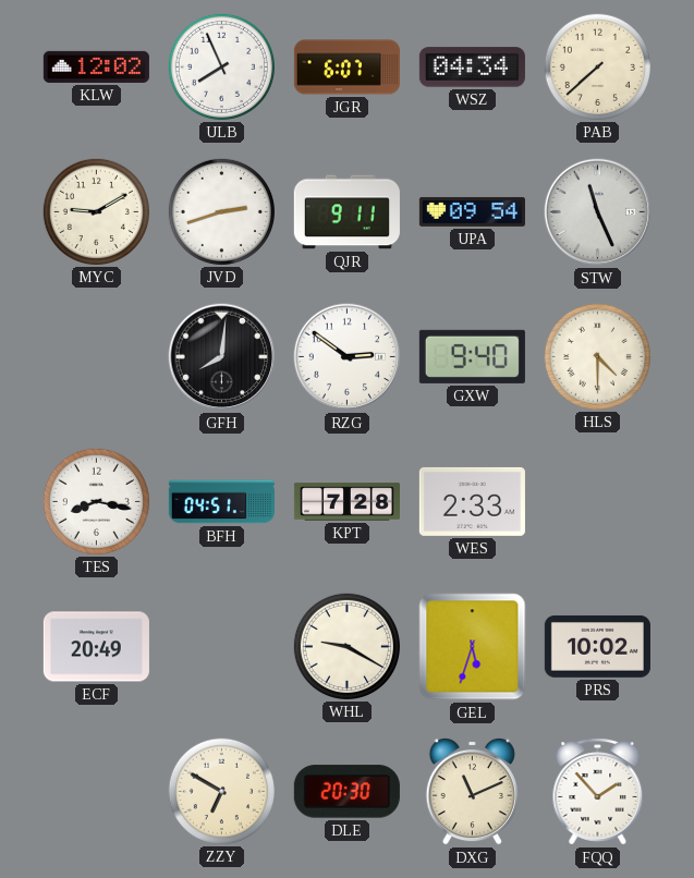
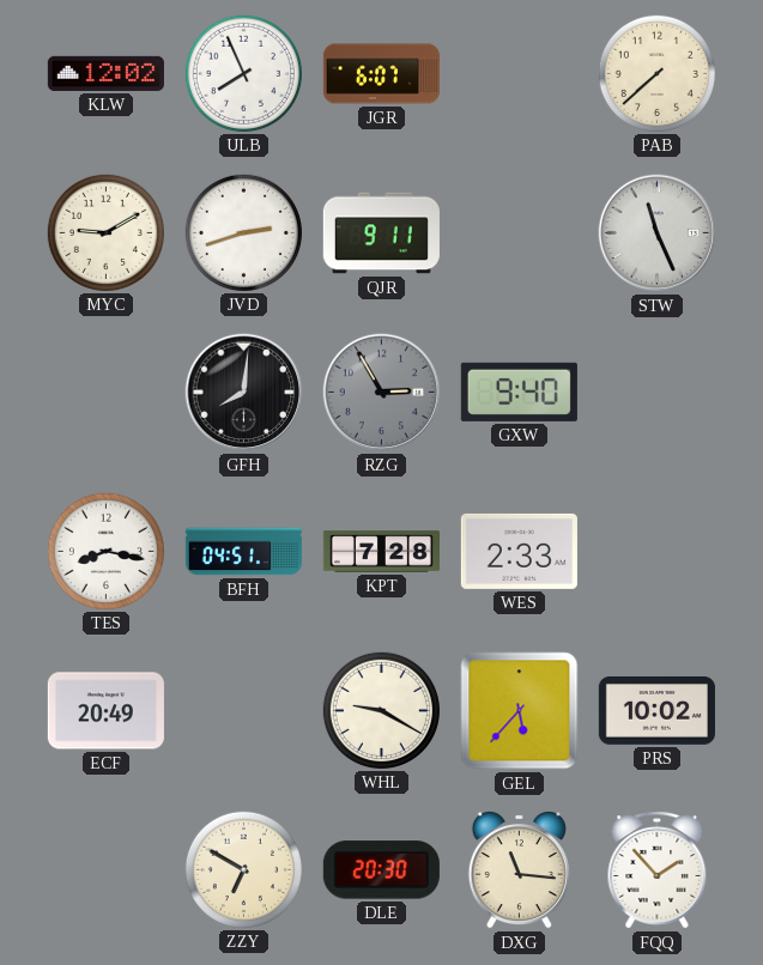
WSZ: 04:34 -> none (472, 68)
UPA: 09:54 -> none (472, 211)
RZG: 2:51 -> 2:55 (382, 393)
RZG dial: white -> grey (382, 393)
HLS: 4:30 -> none (597, 356)
GEL: 5:33 -> 5:37 (520, 711)
DXG: 11:11 -> 11:16 (519, 869)
